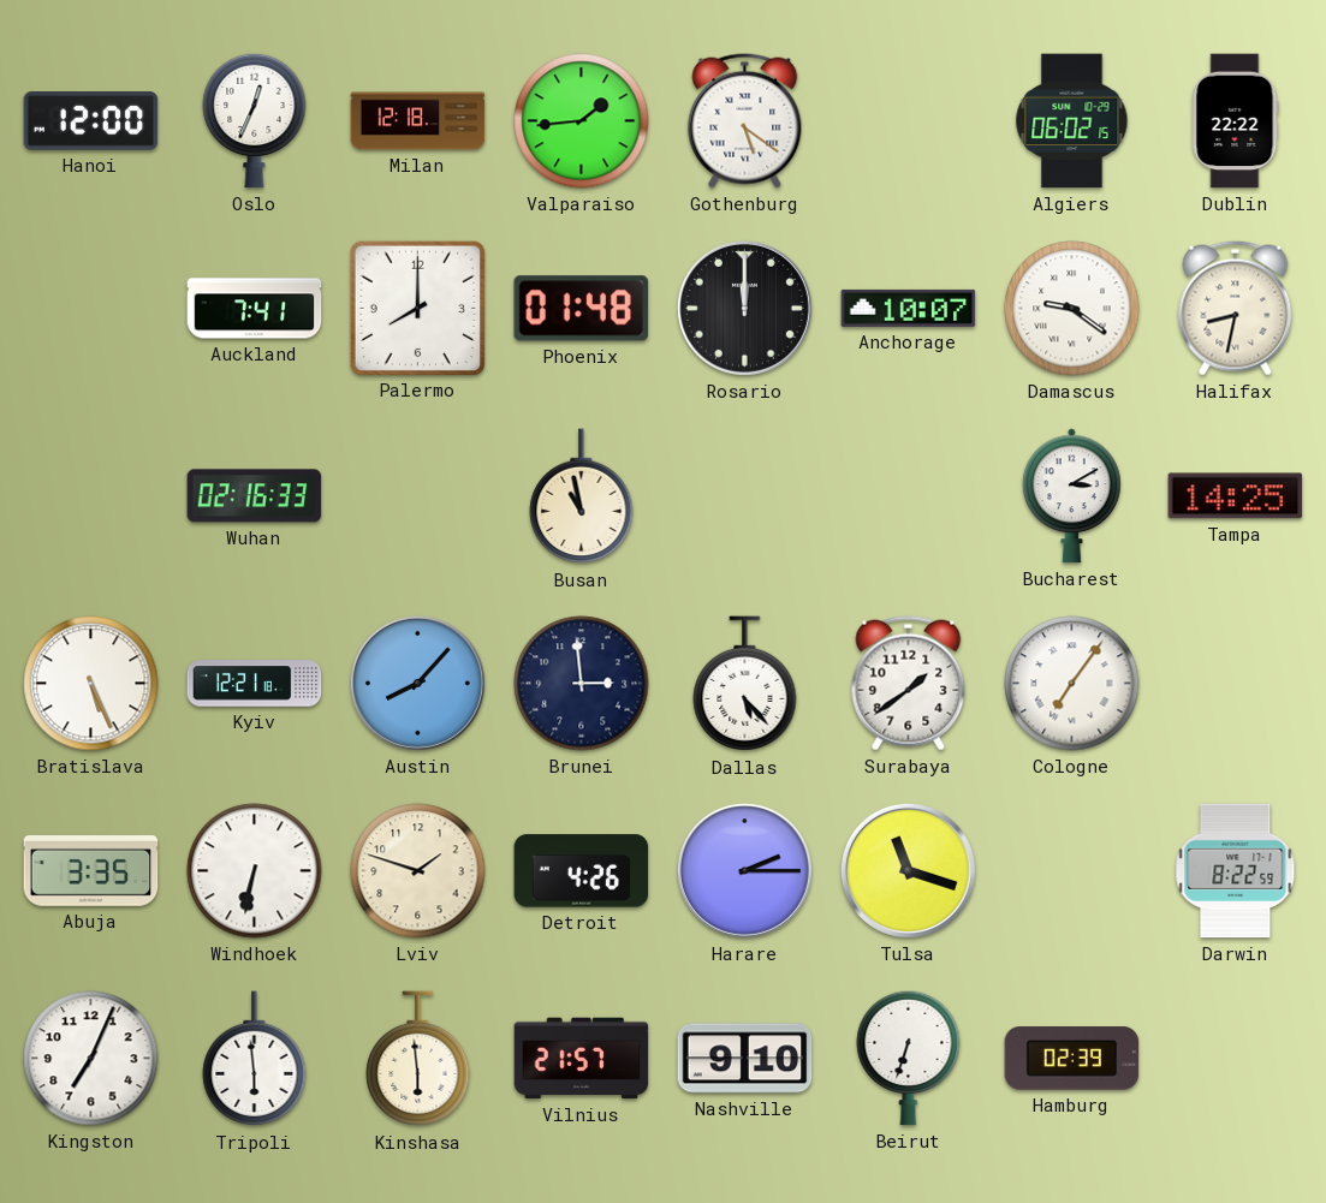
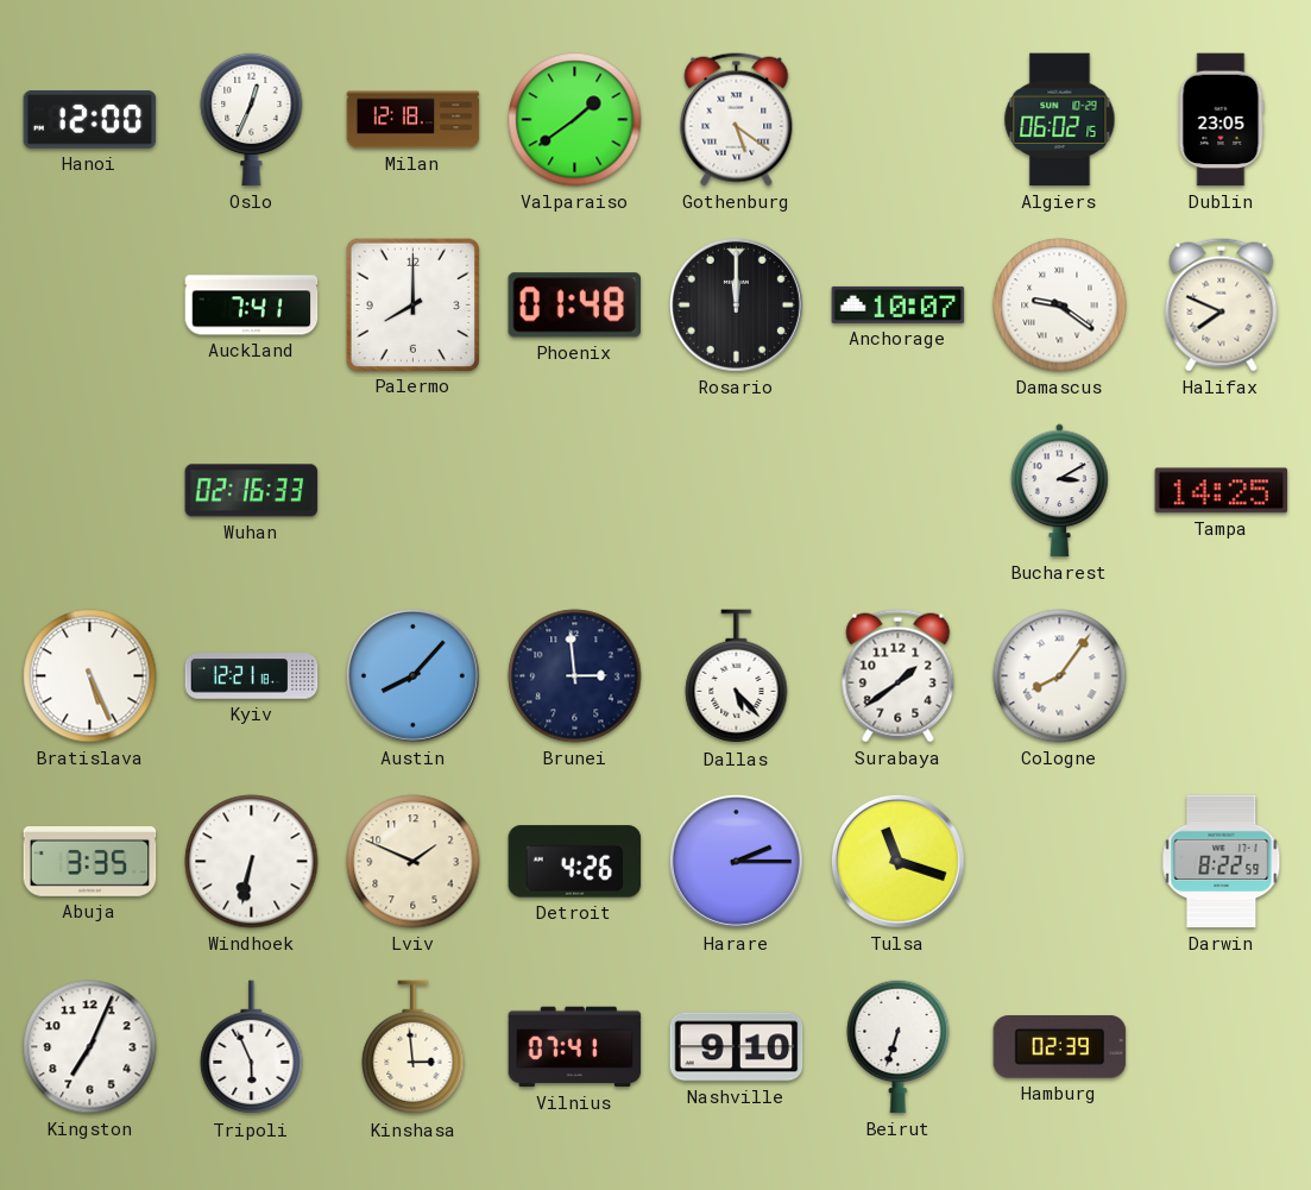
Valparaiso: 1:44 -> 1:39 (575, 120)
Dublin: 22:22 -> 23:05 (1221, 120)
Halifax: 8:32 -> 7:49 (1222, 306)
Busan: 10:58 -> none (582, 496)
Cologne: 7:06 -> 8:06 (1060, 676)
Lviv: 1:48 -> 1:49 (414, 862)
Tripoli: 5:59 -> 5:56 (252, 1047)
Kinshasa: 5:59 -> 2:59 (414, 1047)
Vilnius: 21:57 -> 07:41 (575, 1047)
